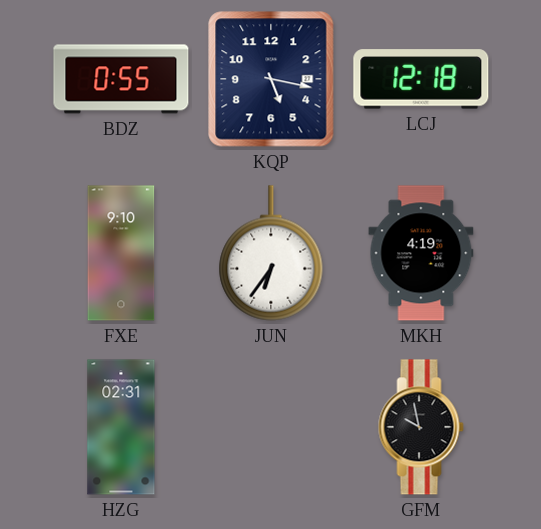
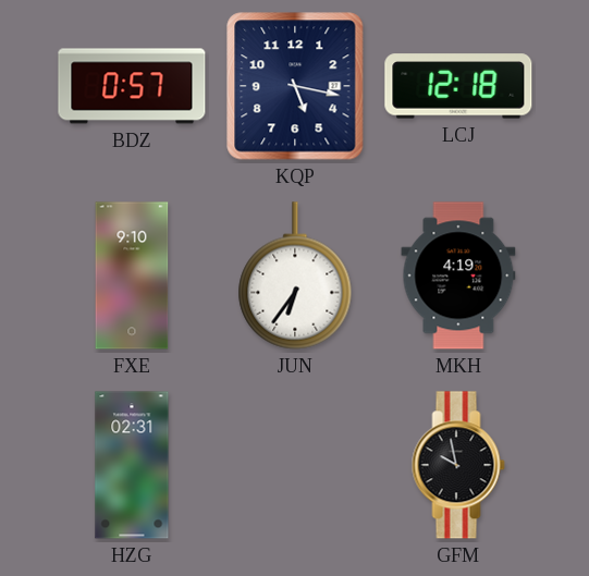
BDZ: 0:55 -> 0:57 (132, 86)
